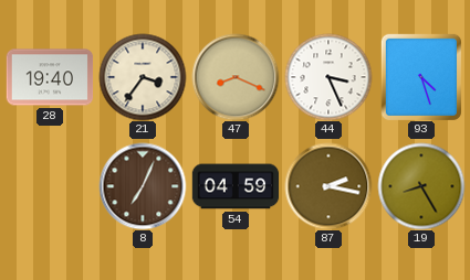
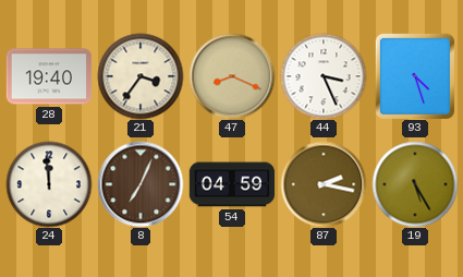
24: none -> 11:59 (49, 184)
19: 8:25 -> 5:25 (415, 184)
